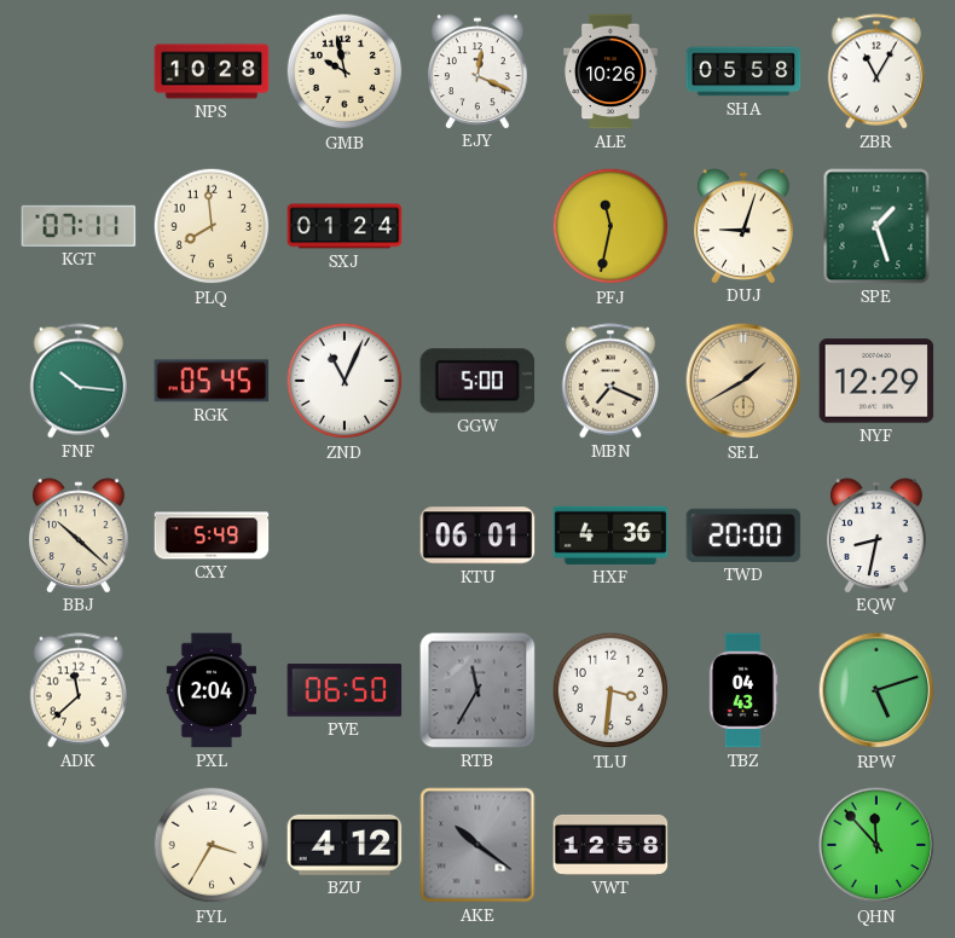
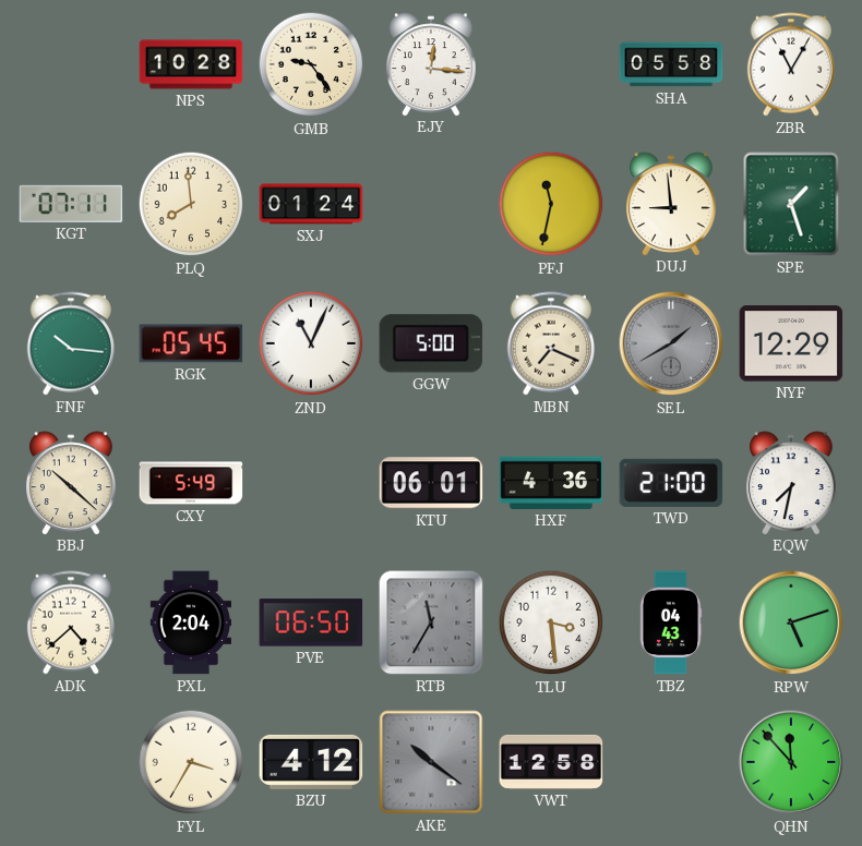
GMB: 9:58 -> 9:24 (311, 64)
EJY: 12:19 -> 12:16 (432, 64)
ALE: 10:26 -> none (612, 71)
DUJ: 9:03 -> 8:59 (672, 204)
SEL dial: champagne -> grey (671, 343)
TWD: 20:00 -> 21:00 (671, 483)
EQW: 8:32 -> 7:32 (792, 483)
ADK: 11:38 -> 4:38 (71, 623)
TLU: 3:31 -> 3:29 (551, 623)
